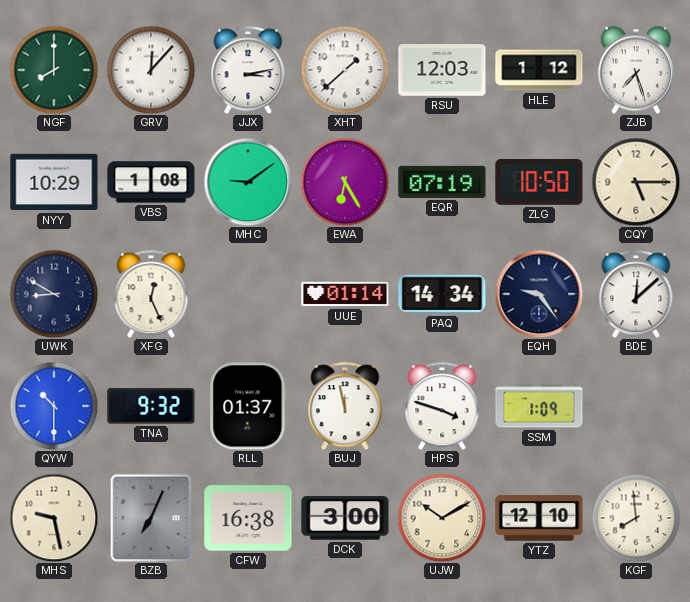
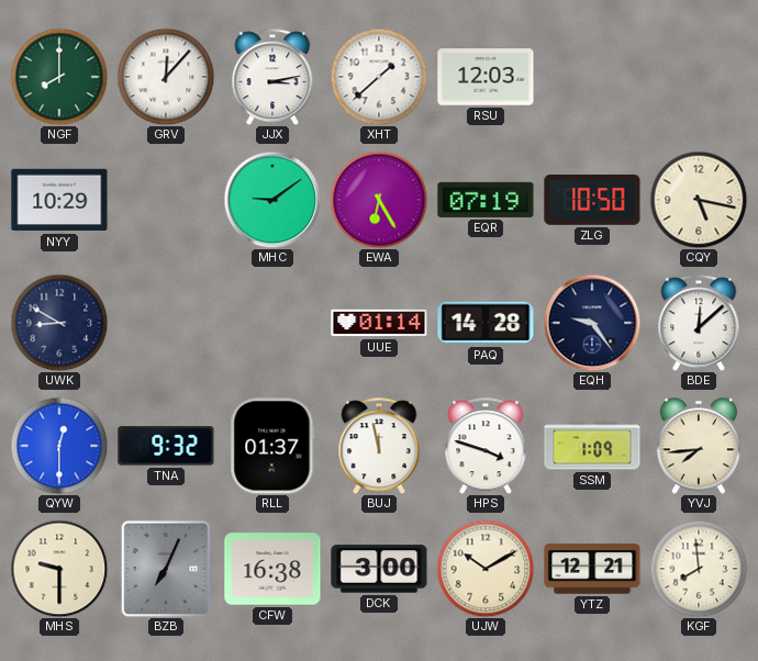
HLE: 1:12 -> none (539, 70)
ZJB: 7:27 -> none (636, 70)
VBS: 1:08 -> none (151, 182)
CQY: 5:15 -> 5:17 (699, 200)
XFG: 12:26 -> none (151, 294)
PAQ: 14:34 -> 14:28 (486, 323)
QYW: 10:30 -> 12:30 (59, 446)
YVJ: none -> 7:44 (699, 446)
MHS: 9:28 -> 9:30 (59, 569)
YTZ: 12:10 -> 12:21 (592, 569)
